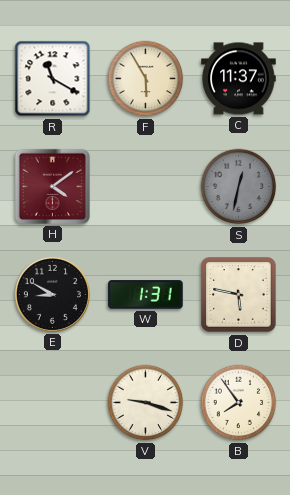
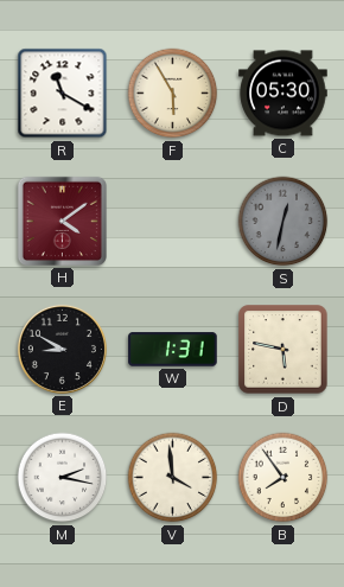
C: 11:37 -> 05:30 (284, 94)
M: none -> 2:17 (63, 478)
V: 9:18 -> 3:59 (173, 478)
